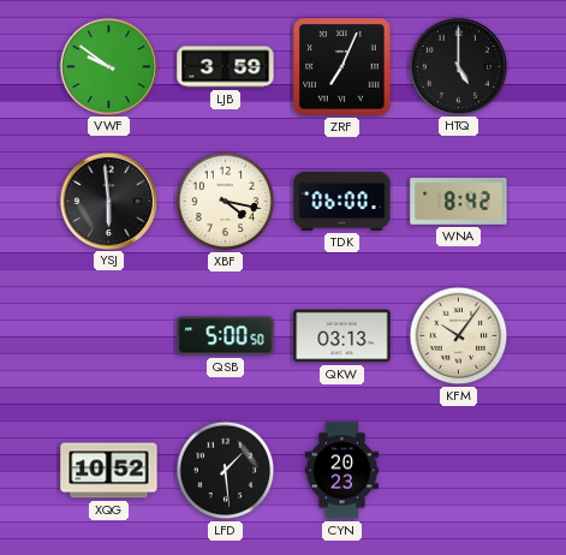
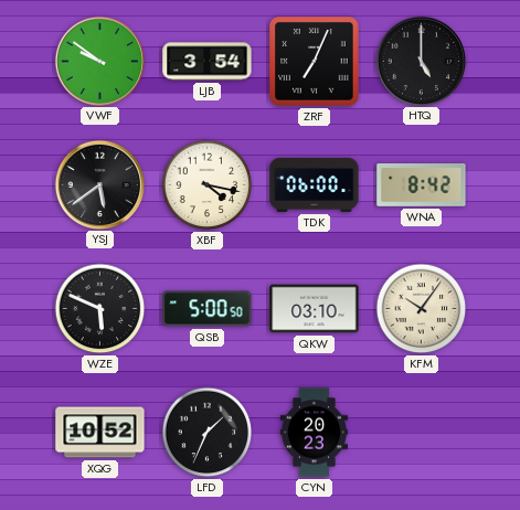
LJB: 3:59 -> 3:54 (208, 62)
YSJ: 5:59 -> 5:39 (99, 184)
WZE: none -> 5:49 (100, 309)
QKW: 03:13 -> 03:10 (315, 309)
LFD: 1:29 -> 1:34 (208, 433)
